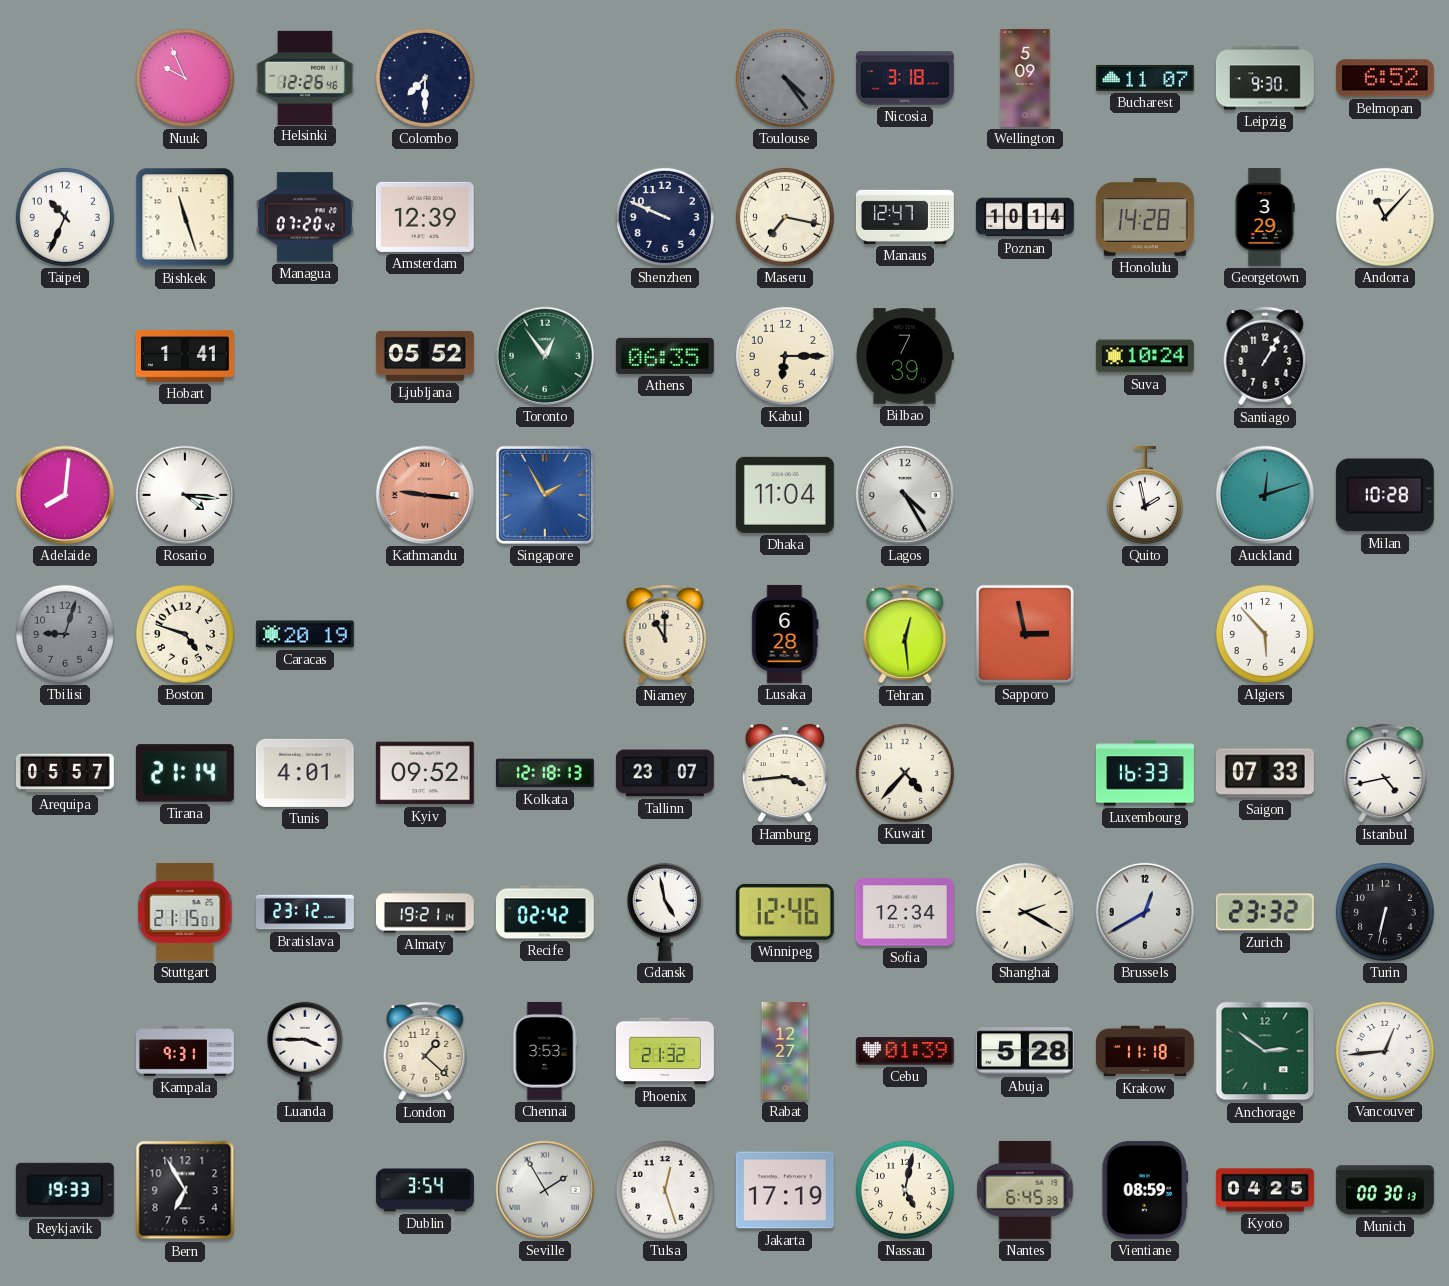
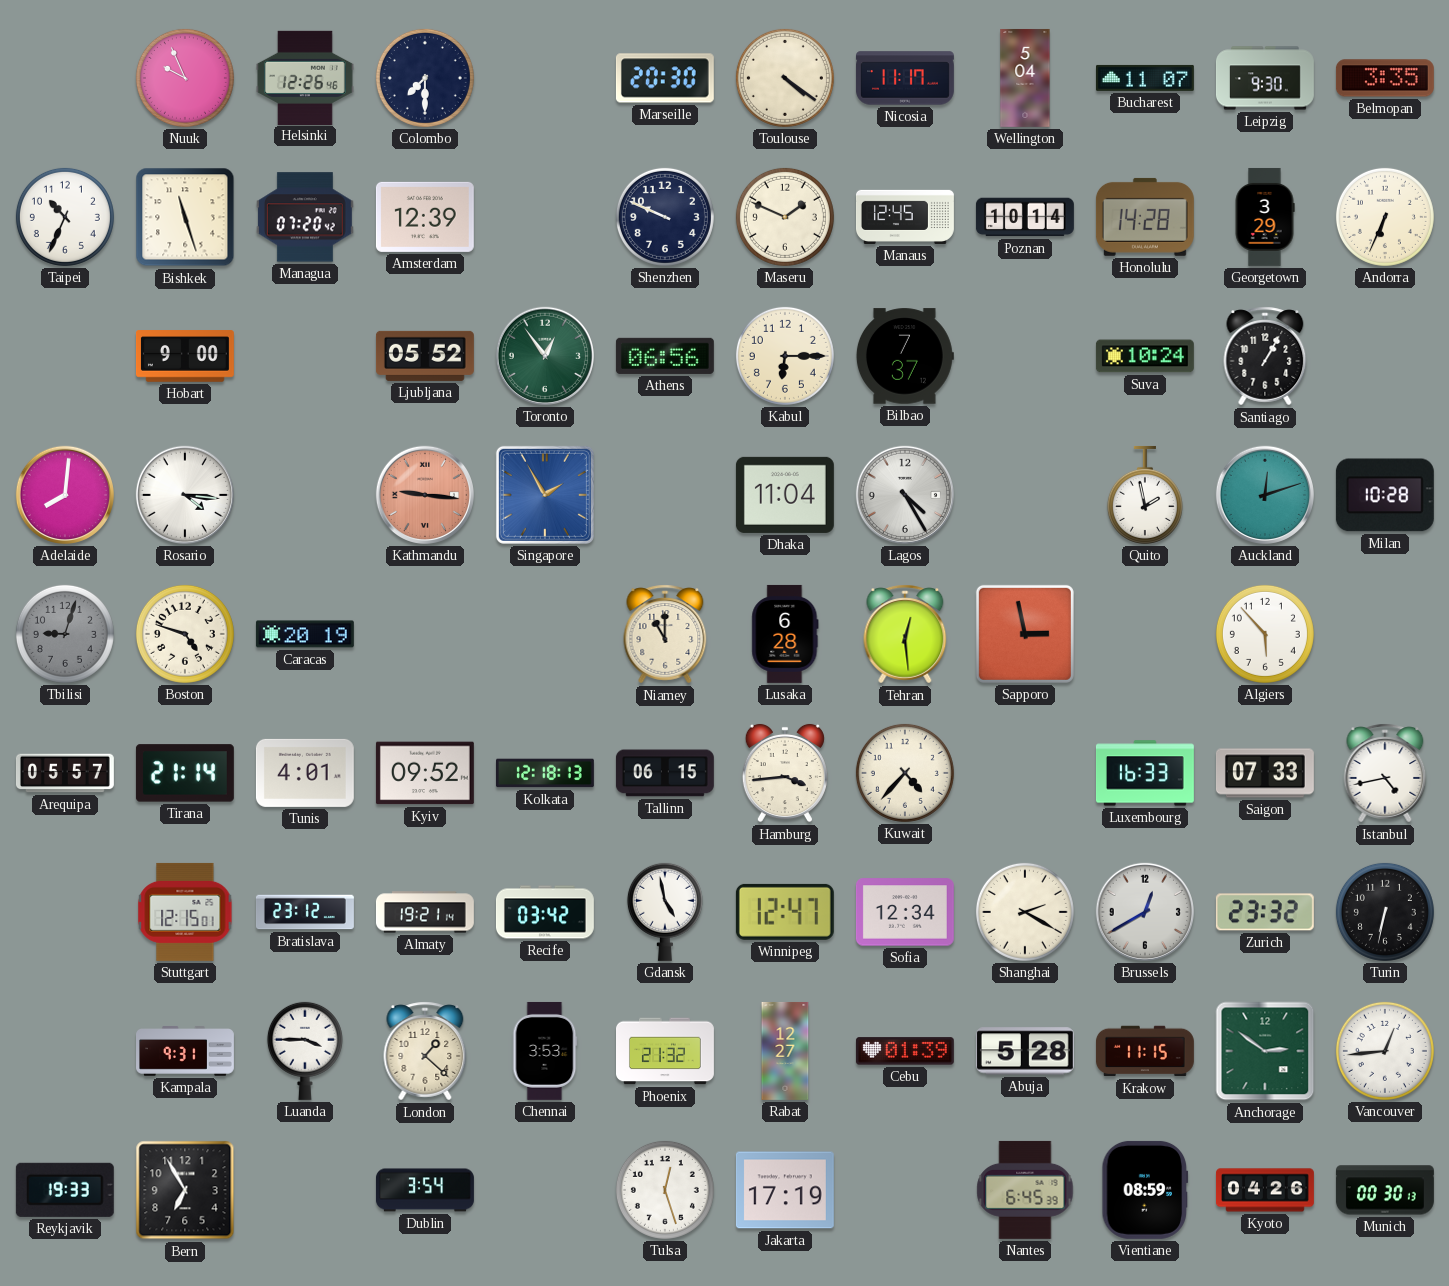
Marseille: none -> 20:30 (665, 78)
Toulouse: 4:24 -> 4:21 (785, 78)
Toulouse dial: grey -> cream (785, 78)
Nicosia: 3:18 -> 11:17 (905, 78)
Wellington: 5:09 -> 5:04 (1025, 78)
Belmopan: 6:52 -> 3:35 (1385, 78)
Maseru: 7:17 -> 1:49 (785, 217)
Manaus: 12:47 -> 12:45 (906, 217)
Andorra: 11:07 -> 6:34 (1385, 217)
Hobart: 1:41 -> 9:00 (185, 356)
Athens: 06:35 -> 06:56 (665, 356)
Bilbao: 7:39 -> 7:37 (905, 356)
Tallinn: 23:07 -> 06:15 (665, 773)
Stuttgart: 21:15 -> 12:15 (185, 912)
Recife: 02:42 -> 03:42 (545, 912)
Winnipeg: 12:46 -> 12:47 (785, 912)
Krakow: 11:18 -> 11:15 (1145, 1051)
Seville: 1:55 -> none (545, 1190)
Nassau: 5:02 -> none (905, 1190)
Kyoto: 04:25 -> 04:26 (1265, 1190)
